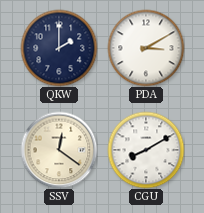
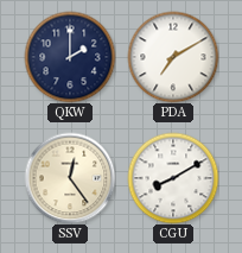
PDA: 3:10 -> 7:10 (173, 57)
SSV: 12:21 -> 12:24 (70, 178)
